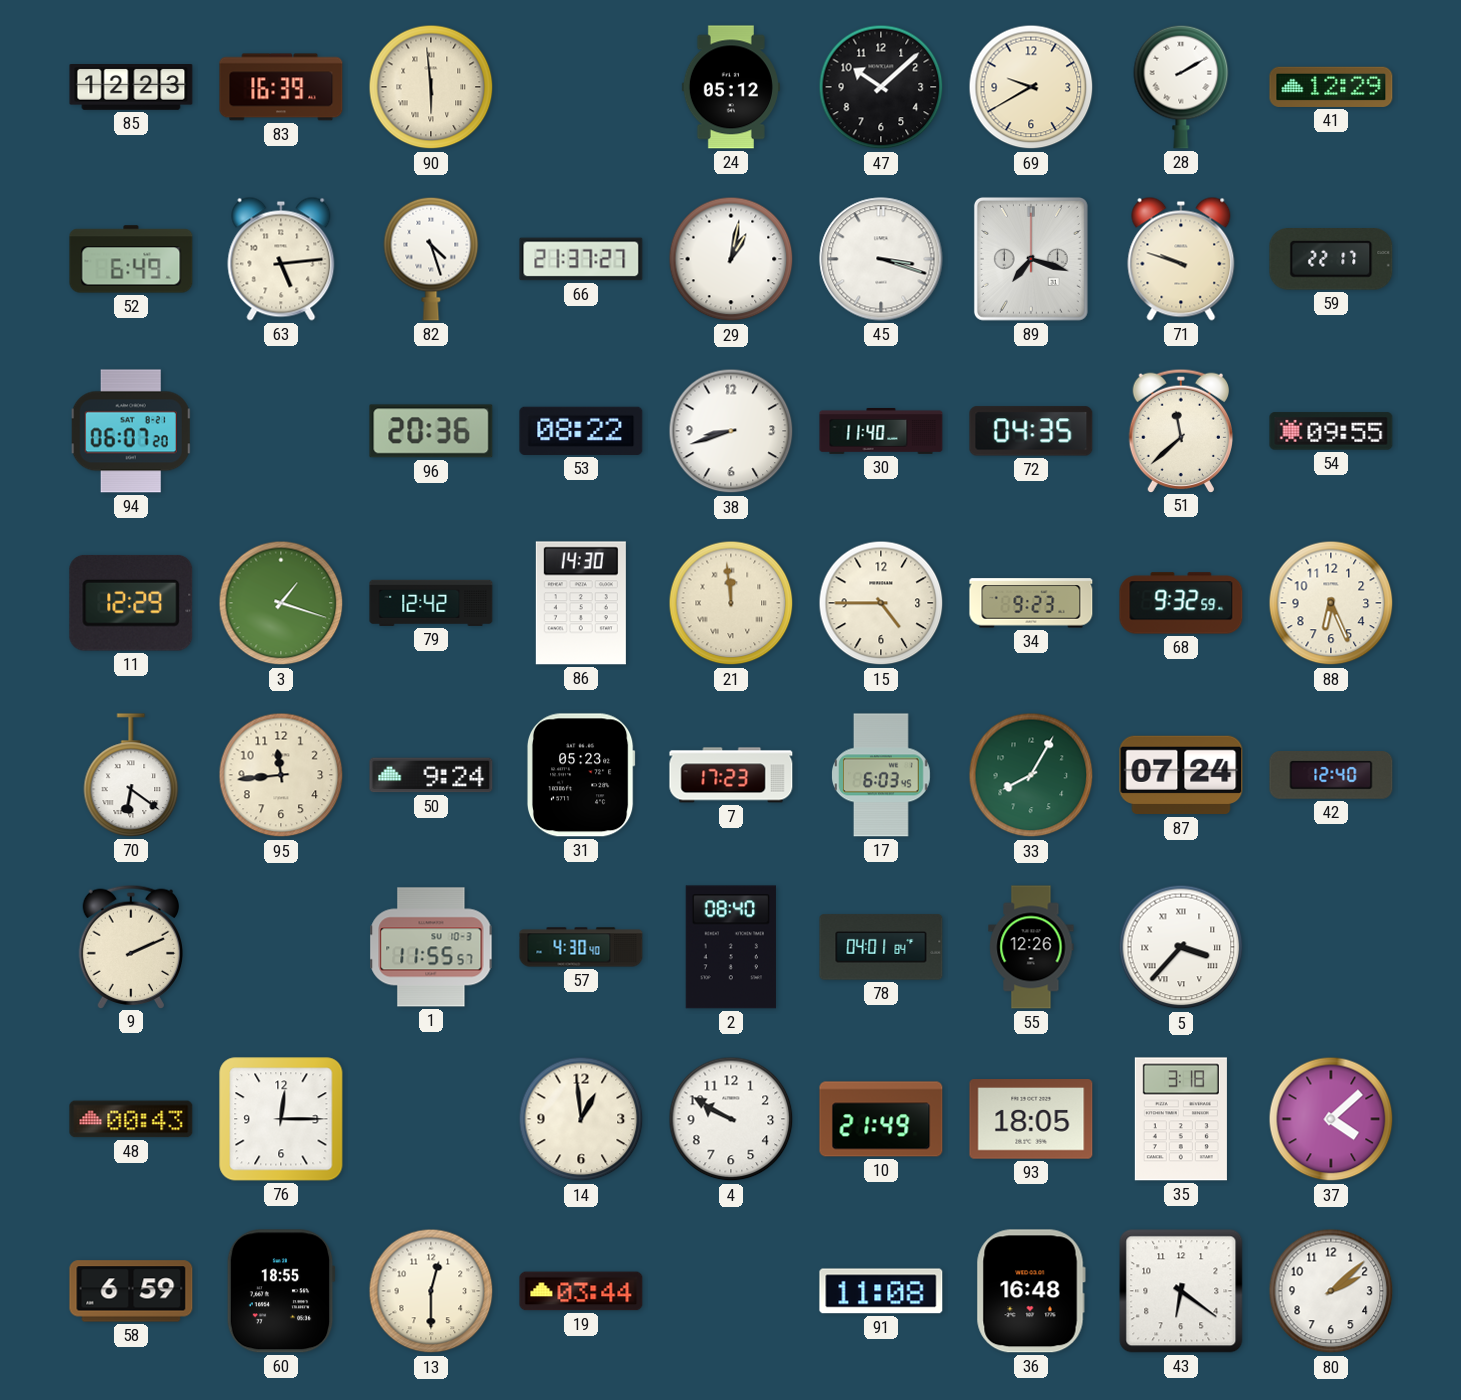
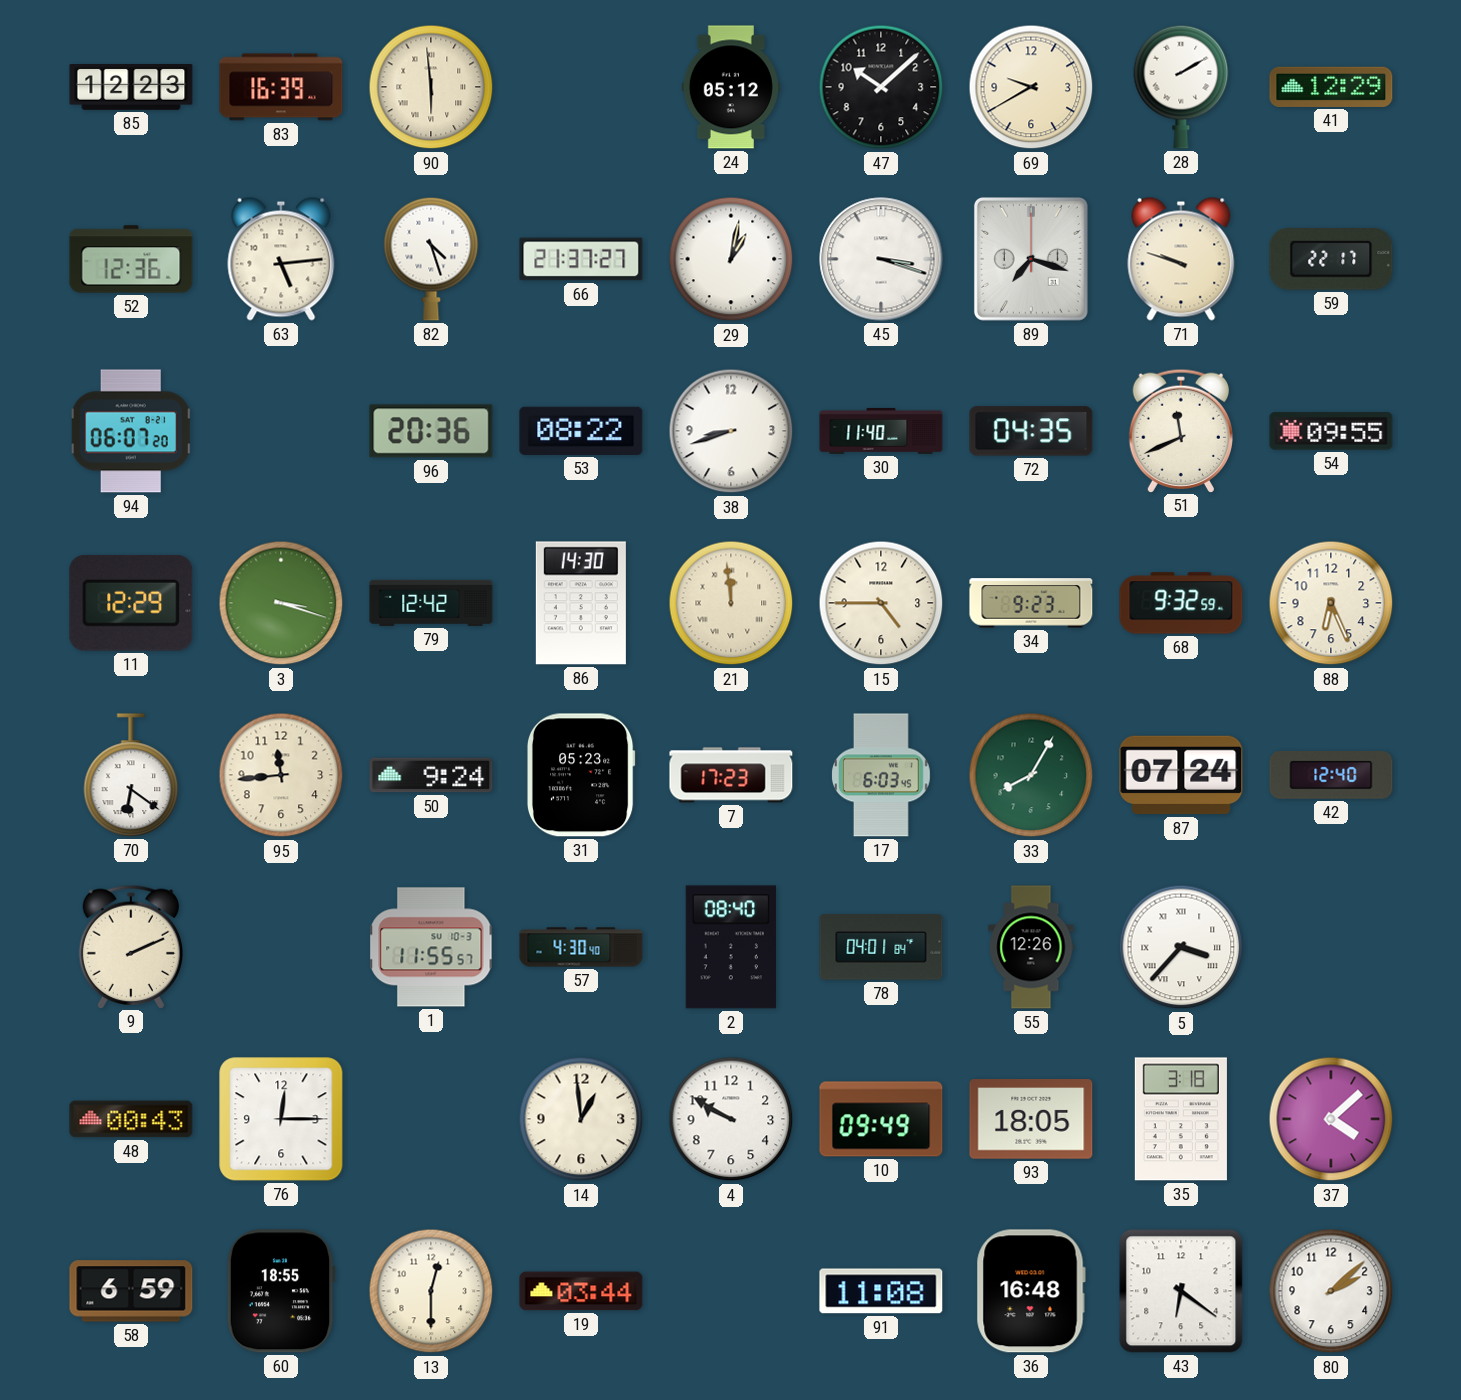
52: 6:49 -> 12:36 (131, 259)
51: 11:38 -> 11:41 (1181, 430)
3: 1:18 -> 3:18 (281, 603)
10: 21:49 -> 09:49 (881, 1119)
